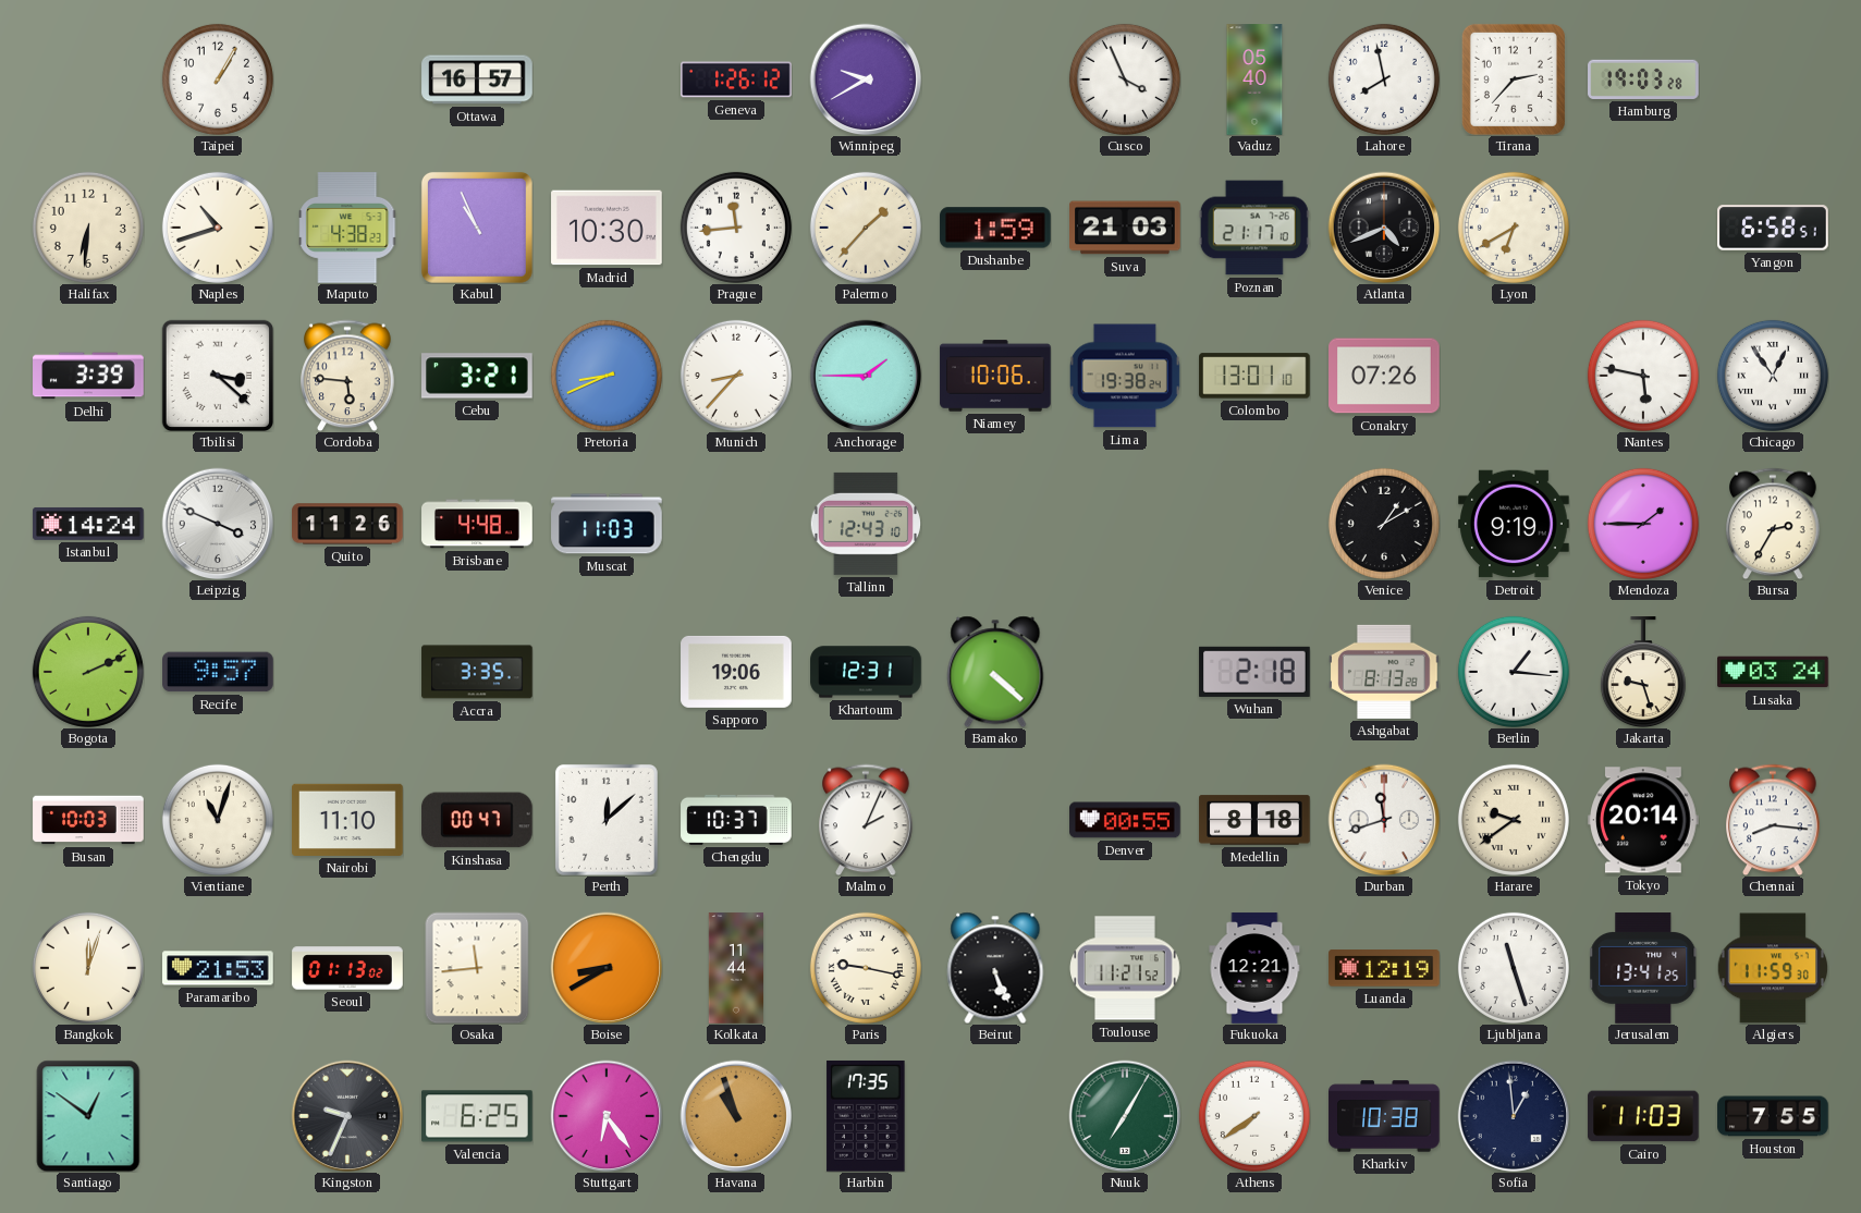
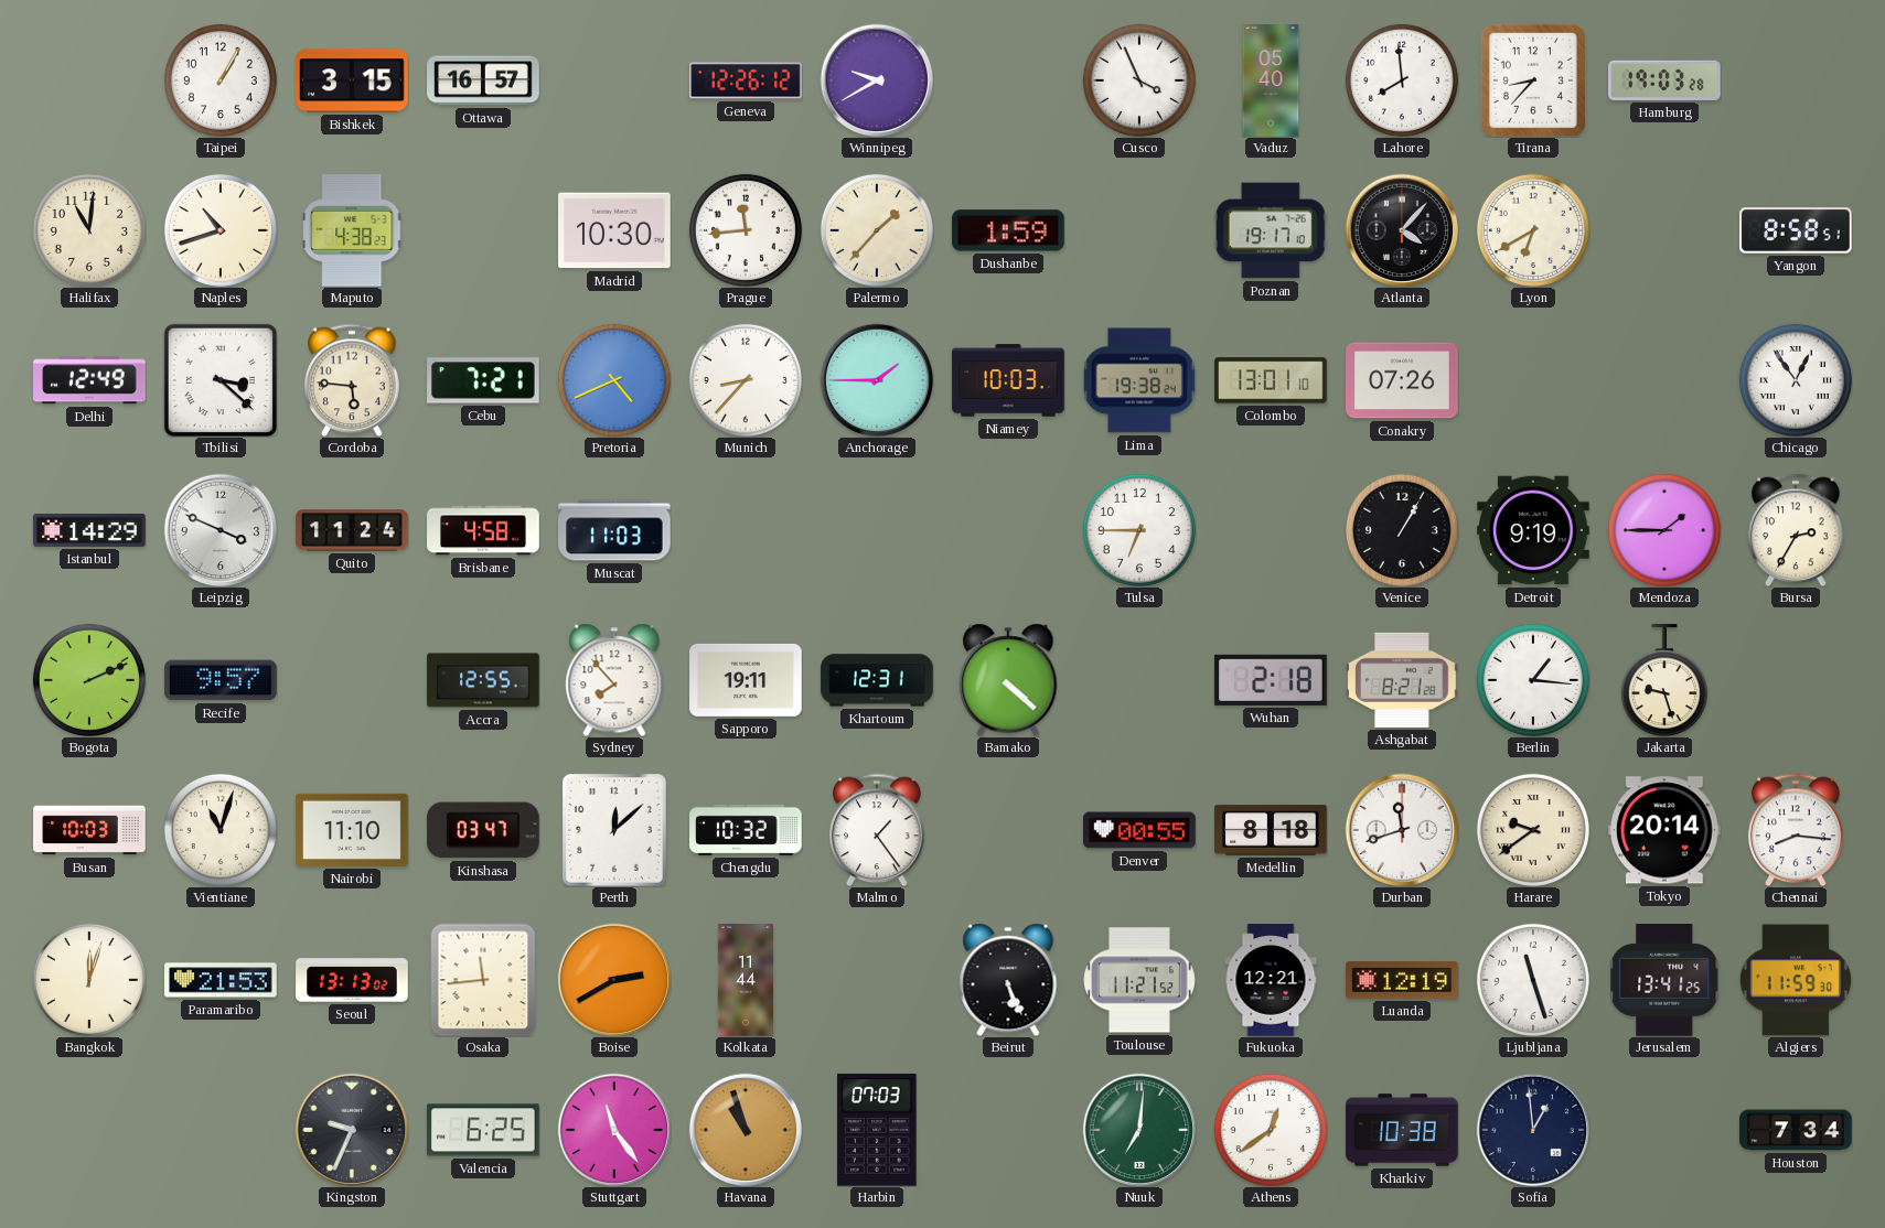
Bishkek: none -> 3:15 (352, 80)
Geneva: 1:26 -> 12:26 (746, 80)
Lahore: 7:58 -> 7:59 (1402, 80)
Tirana: 2:37 -> 8:37 (1533, 80)
Halifax: 6:31 -> 11:01 (89, 230)
Kabul: 10:56 -> none (477, 228)
Suva: 21:03 -> none (1125, 228)
Poznan: 21:17 -> 19:17 (1271, 230)
Atlanta: 4:41 -> 4:07 (1402, 230)
Yangon: 6:58 -> 8:58 (1796, 230)
Delhi: 3:39 -> 12:49 (89, 380)
Cebu: 3:21 -> 7:21 (484, 380)
Pretoria: 8:41 -> 4:41 (614, 380)
Niamey: 10:06 -> 10:03 (1008, 380)
Nantes: 5:47 -> none (1643, 376)
Istanbul: 14:24 -> 14:29 (89, 530)
Quito: 11:26 -> 11:24 (352, 530)
Brisbane: 4:48 -> 4:58 (483, 530)
Tallinn: 12:43 -> none (865, 524)
Tulsa: none -> 6:45 (1139, 530)
Venice: 1:10 -> 1:05 (1402, 530)
Accra: 3:35 -> 12:55 (483, 680)
Sydney: none -> 7:53 (614, 680)
Sapporo: 19:06 -> 19:11 (746, 680)
Ashgabat: 8:13 -> 8:21 (1403, 680)
Lusaka: 03:24 -> none (1773, 672)
Kinshasa: 00:47 -> 03:47 (484, 830)
Chengdu: 10:37 -> 10:32 (746, 830)
Malmo: 2:04 -> 1:24 (877, 830)
Seoul: 01:13 -> 13:13 (352, 980)
Boise: 8:40 -> 2:40 (614, 980)
Paris: 9:17 -> none (866, 968)
Santiago: 12:51 -> none (88, 1116)
Stuttgart: 6:24 -> 11:24 (614, 1130)
Harbin: 17:35 -> 07:03 (877, 1130)
Nuuk: 7:05 -> 7:01 (1139, 1130)
Athens: 7:39 -> 12:39 (1271, 1130)
Cairo: 11:03 -> none (1643, 1116)
Houston: 7:55 -> 7:34 (1796, 1130)
